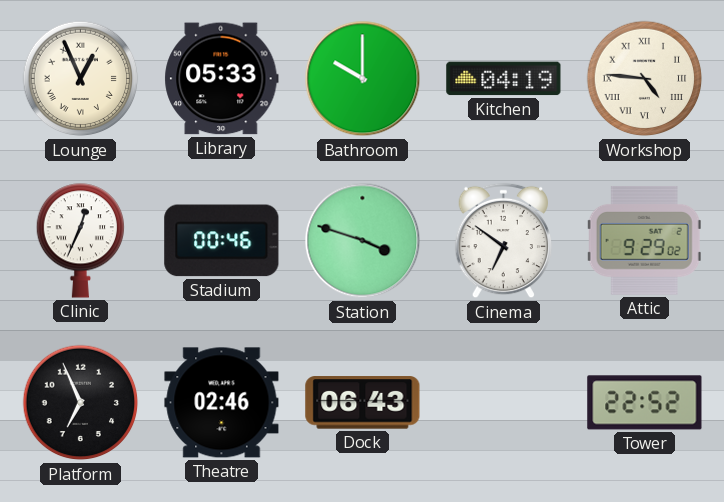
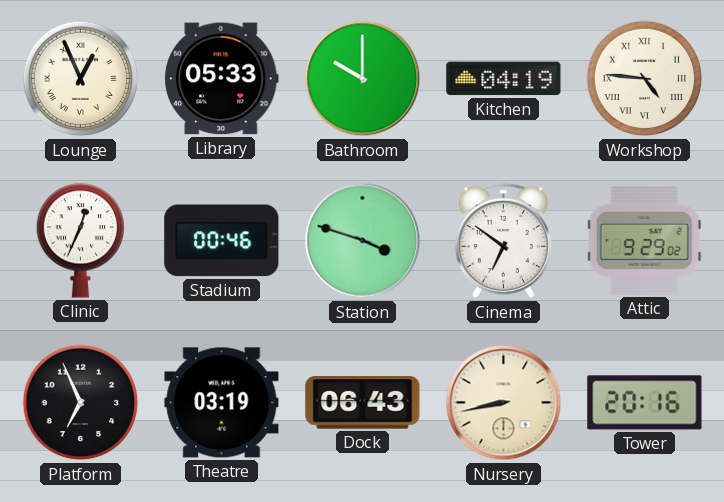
Theatre: 02:46 -> 03:19 (222, 403)
Nursery: none -> 8:43 (504, 403)
Tower: 22:52 -> 20:16 (645, 403)
